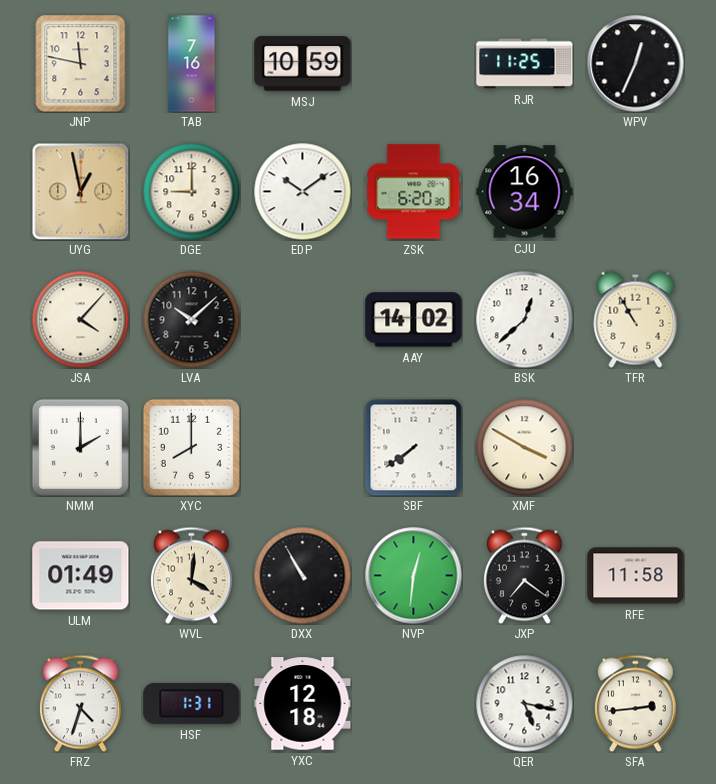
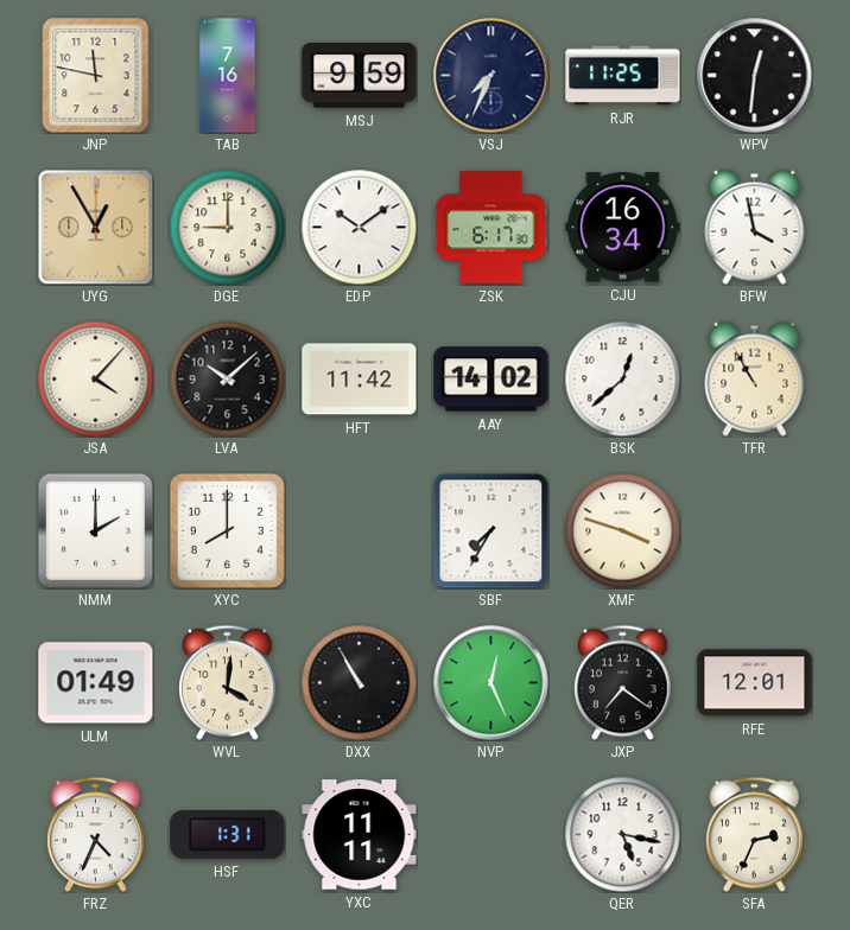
MSJ: 10:59 -> 9:59 (360, 76)
VSJ: none -> 7:34 (491, 76)
WPV: 12:34 -> 12:31 (755, 76)
UYG: 12:58 -> 12:55 (95, 227)
ZSK: 6:20 -> 6:17 (491, 228)
BFW: none -> 3:58 (755, 227)
HFT: none -> 11:42 (360, 380)
SBF: 7:39 -> 7:35 (490, 530)
XMF: 3:50 -> 3:48 (622, 530)
NVP: 12:31 -> 12:26 (491, 683)
RFE: 11:58 -> 12:01 (755, 683)
FRZ: 4:33 -> 4:34 (96, 834)
YXC: 12:18 -> 11:11 (360, 835)
SFA: 2:44 -> 2:34 (755, 834)
